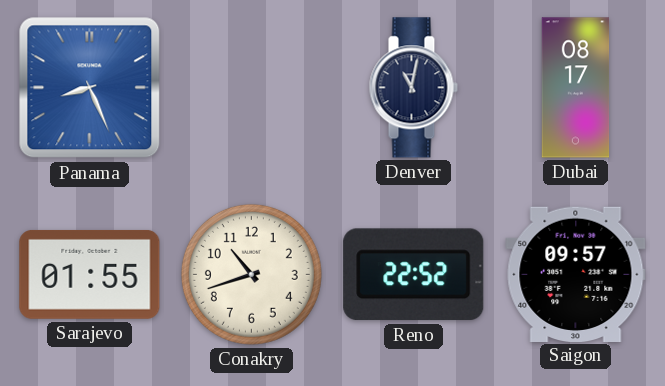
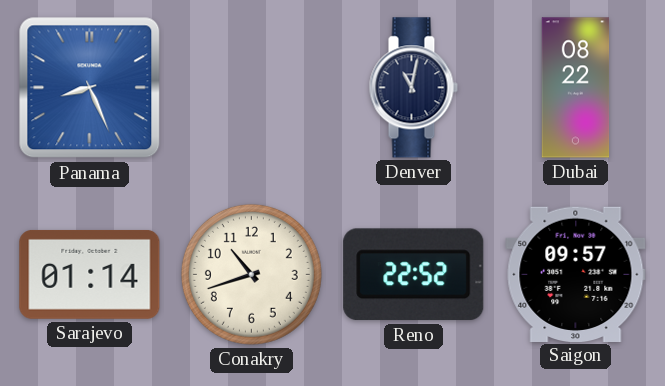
Dubai: 08:17 -> 08:22 (576, 88)
Sarajevo: 01:55 -> 01:14 (90, 274)
